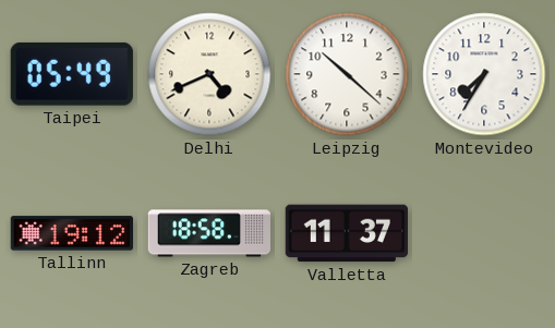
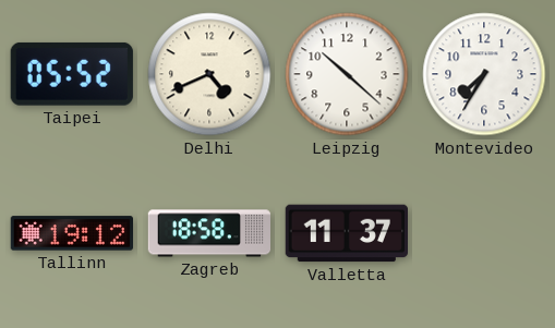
Taipei: 05:49 -> 05:52 (72, 74)
